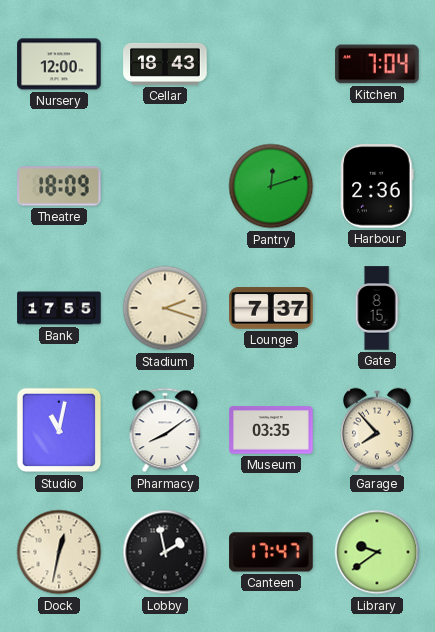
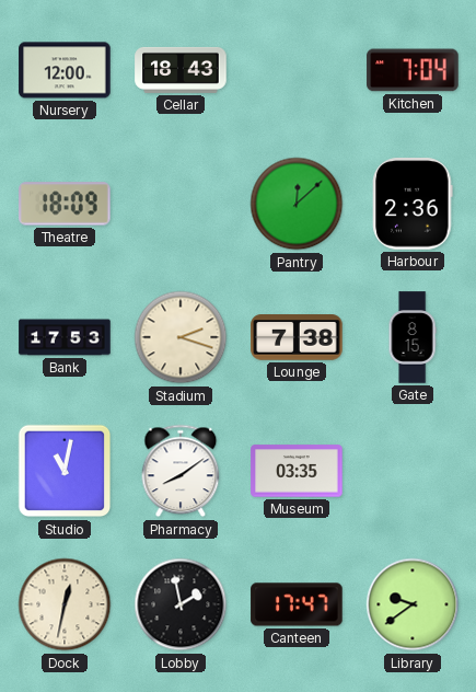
Pantry: 12:12 -> 12:08 (297, 204)
Bank: 17:55 -> 17:53 (65, 337)
Lounge: 7:37 -> 7:38 (297, 337)
Garage: 7:53 -> none (377, 430)
